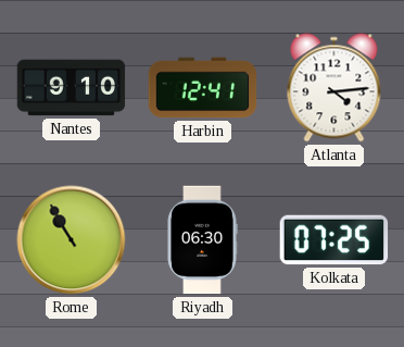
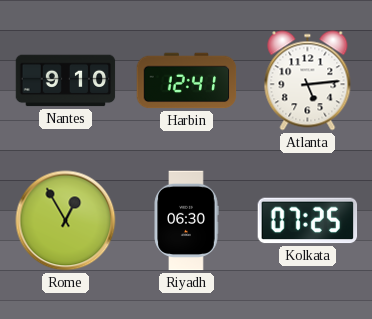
Atlanta: 4:14 -> 5:14 (308, 81)
Rome: 10:55 -> 12:55 (66, 221)
